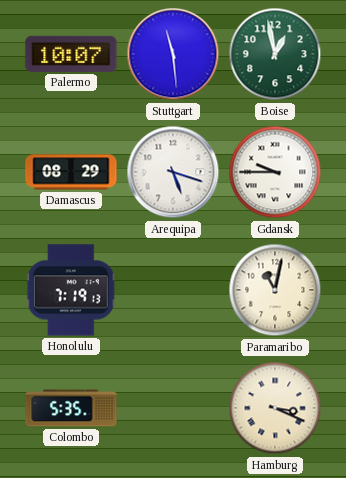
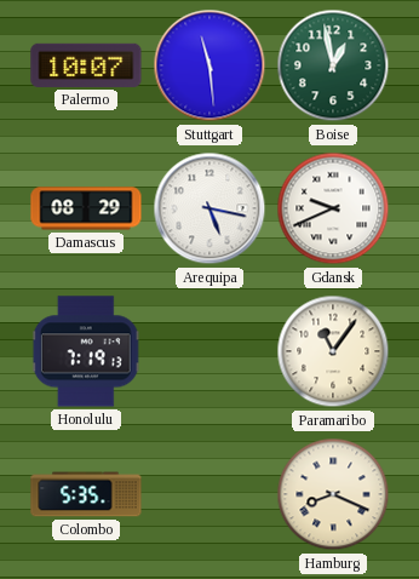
Arequipa: 5:18 -> 5:17 (209, 208)
Gdansk: 9:45 -> 9:41 (333, 208)
Paramaribo: 11:02 -> 11:06 (333, 351)
Hamburg: 3:19 -> 8:19 (333, 494)
